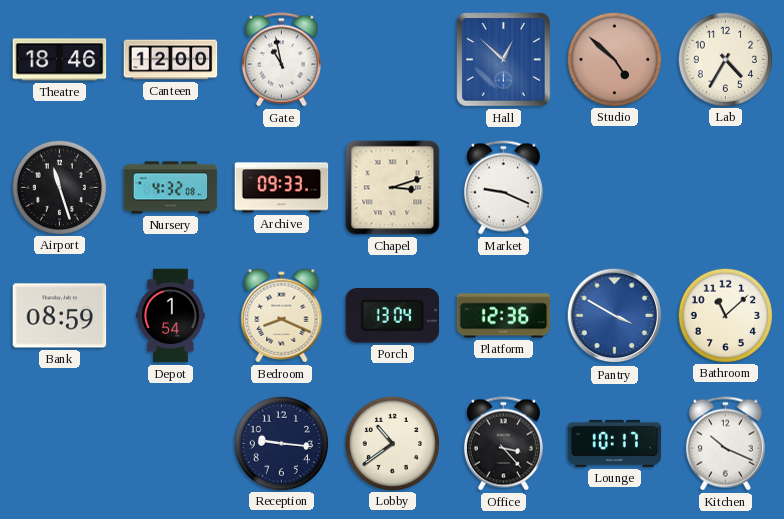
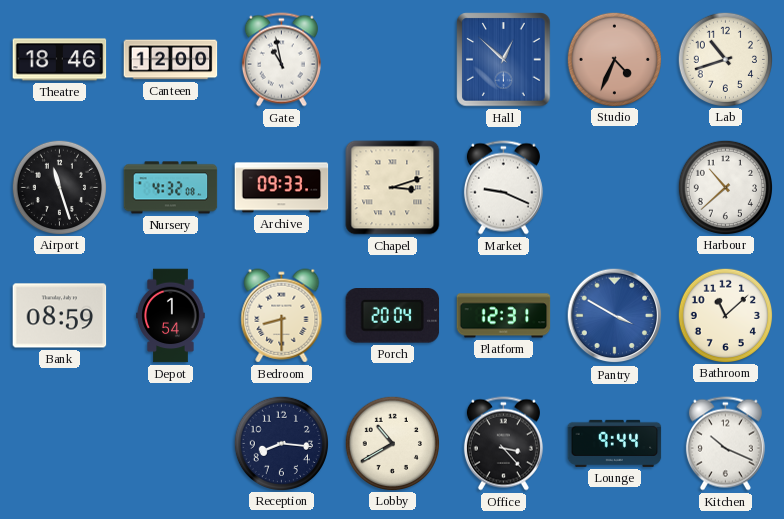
Studio: 4:52 -> 4:34 (614, 59)
Lab: 4:35 -> 10:42 (725, 59)
Harbour: none -> 10:38 (725, 187)
Bedroom: 8:19 -> 8:30 (282, 316)
Porch: 13:04 -> 20:04 (393, 316)
Platform: 12:36 -> 12:31 (504, 316)
Reception: 9:16 -> 8:16 (281, 443)
Lobby: 10:39 -> 10:40 (392, 443)
Lounge: 10:17 -> 9:44 (615, 443)
